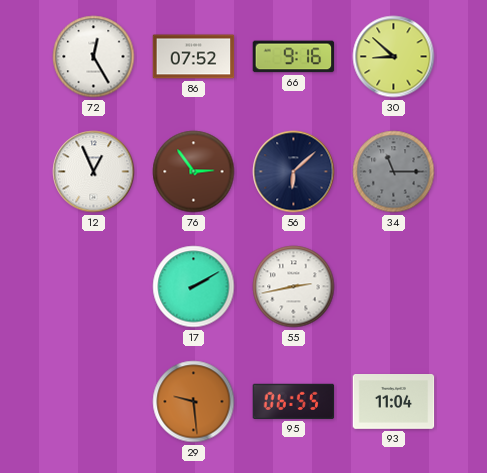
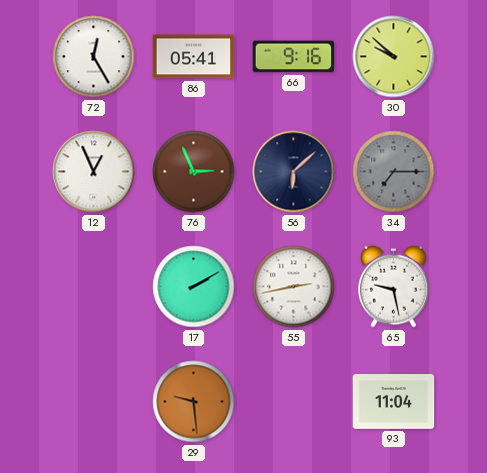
86: 07:52 -> 05:41 (194, 57)
30: 8:52 -> 9:52 (394, 57)
76: 2:54 -> 2:56 (194, 172)
34: 11:15 -> 7:15 (394, 172)
65: none -> 9:28 (394, 286)
95: 06:55 -> none (294, 401)
